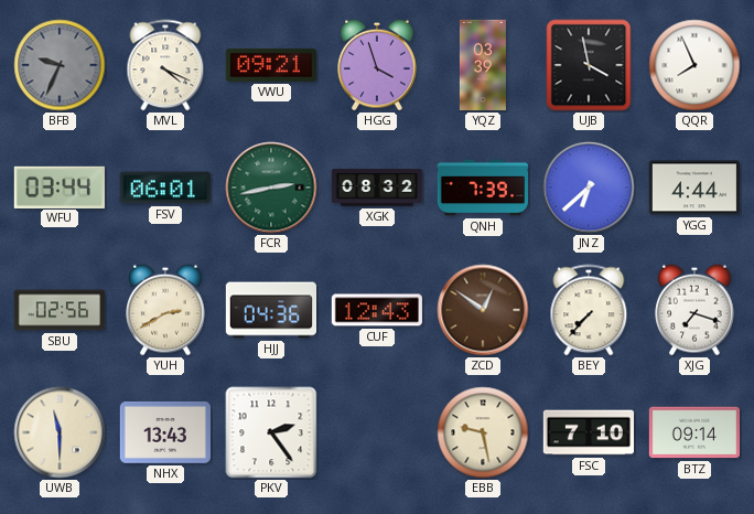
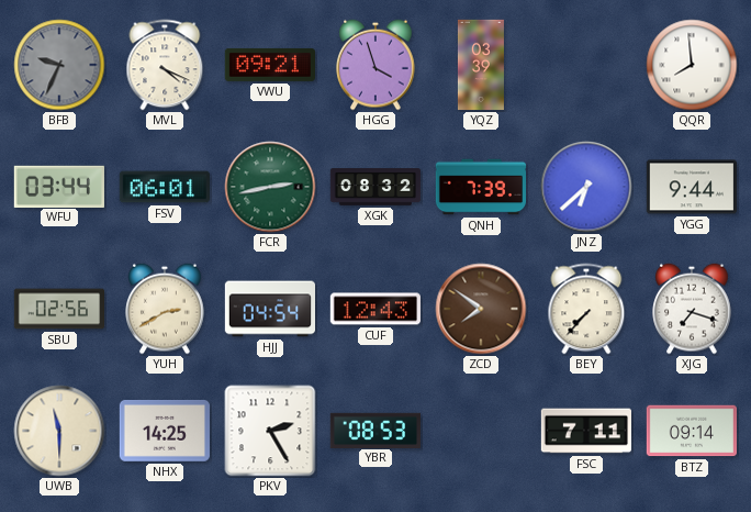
UJB: 3:58 -> none (589, 65)
QQR: 7:56 -> 7:59 (692, 65)
YGG: 4:44 -> 9:44 (691, 187)
HJJ: 04:36 -> 04:54 (269, 309)
ZCD: 12:51 -> 7:51 (481, 309)
NHX: 13:43 -> 14:25 (165, 431)
PKV: 2:24 -> 2:25 (270, 431)
YBR: none -> 08:53 (374, 430)
EBB: 9:28 -> none (483, 432)
FSC: 7:10 -> 7:11 (585, 431)
